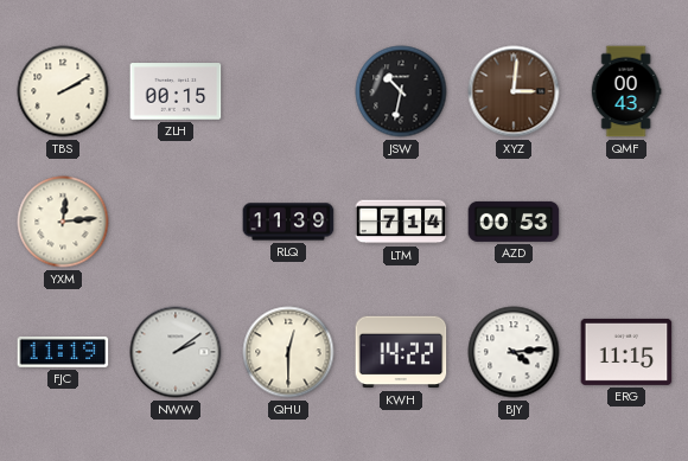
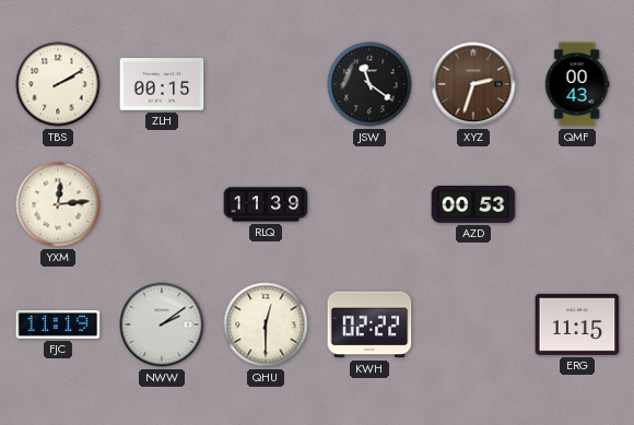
JSW: 10:32 -> 11:21 (369, 84)
XYZ: 3:01 -> 2:33 (473, 84)
LTM: 7:14 -> none (401, 222)
KWH: 14:22 -> 02:22 (369, 324)
BJY: 4:14 -> none (514, 352)
